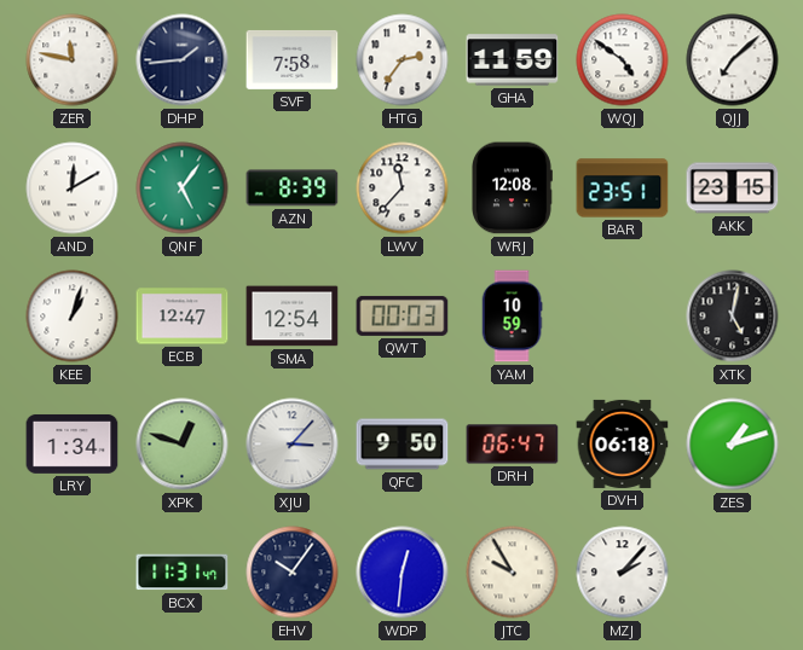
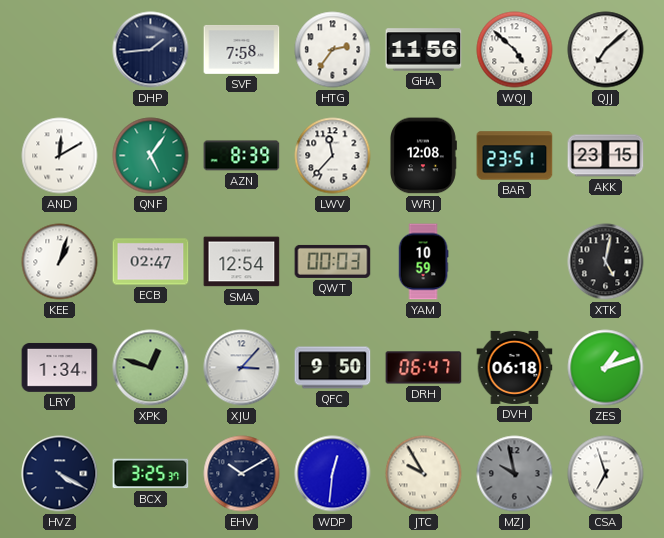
ZER: 11:47 -> none (73, 60)
GHA: 11:59 -> 11:56 (424, 50)
WQJ: 4:51 -> 4:52 (515, 50)
ECB: 12:47 -> 02:47 (151, 262)
HVZ: none -> 4:20 (60, 474)
BCX: 11:31 -> 3:25 (151, 474)
EHV: 10:06 -> 10:10 (242, 474)
MZJ: 2:07 -> 9:58 (515, 474)
MZJ dial: white -> grey (515, 474)
CSA: none -> 6:57 (606, 474)
